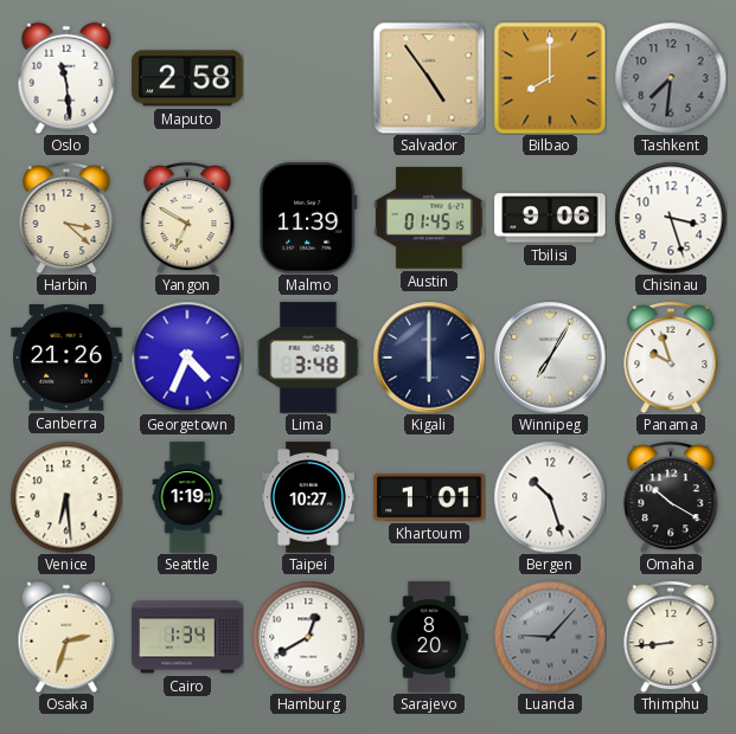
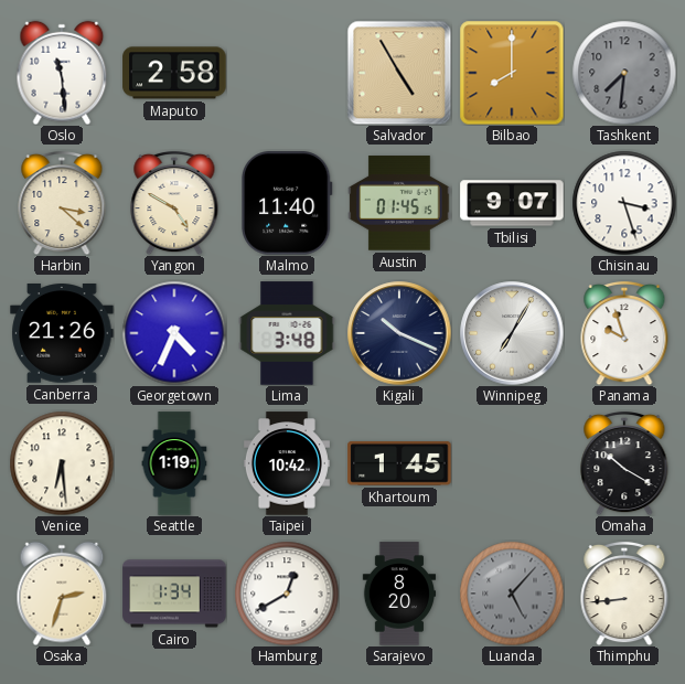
Salvador: 4:54 -> 4:55 (399, 73)
Yangon: 6:50 -> 4:50 (174, 203)
Malmo: 11:39 -> 11:40 (287, 203)
Tbilisi: 9:06 -> 9:07 (512, 203)
Kigali: 6:00 -> 10:19 (399, 333)
Taipei: 10:27 -> 10:42 (287, 463)
Khartoum: 1:01 -> 1:45 (399, 463)
Bergen: 10:27 -> none (550, 497)
Luanda: 9:07 -> 5:07 (512, 594)
